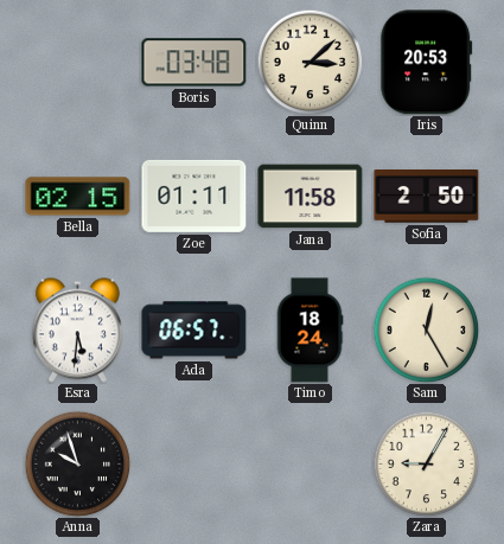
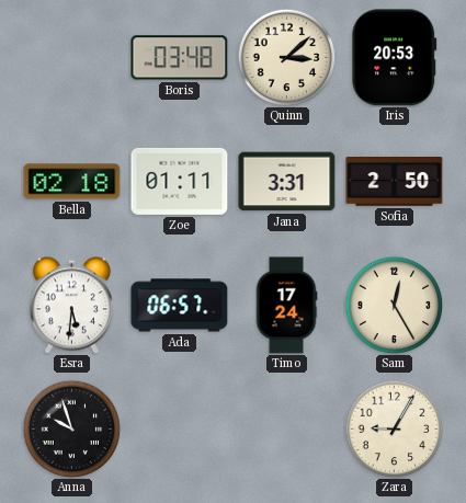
Bella: 02:15 -> 02:18 (72, 182)
Jana: 11:58 -> 3:31 (287, 182)
Timo: 18:24 -> 17:24 (286, 306)
